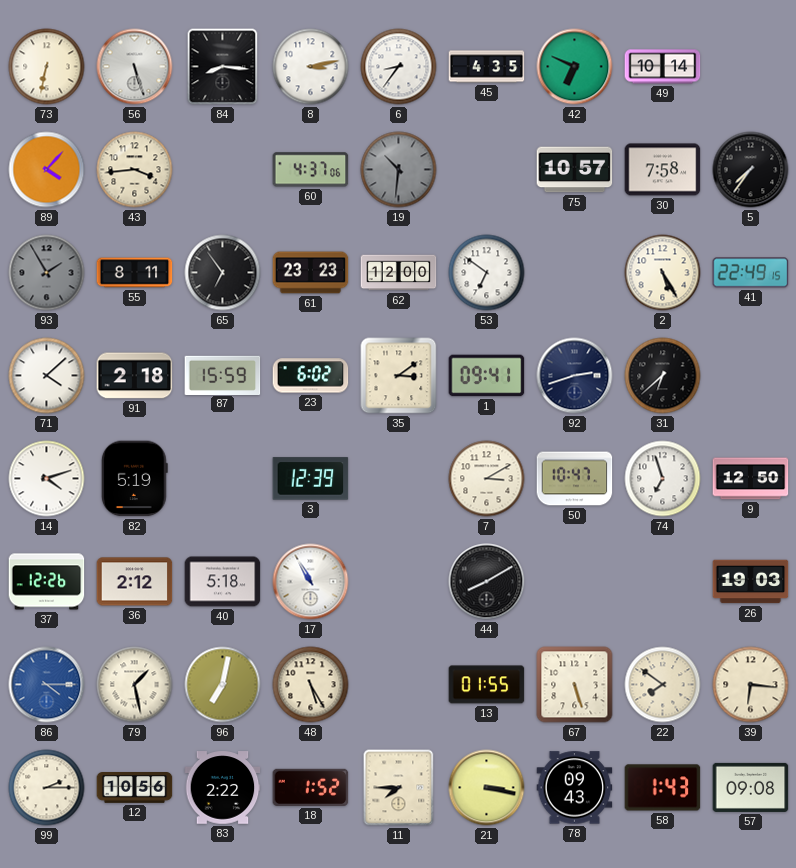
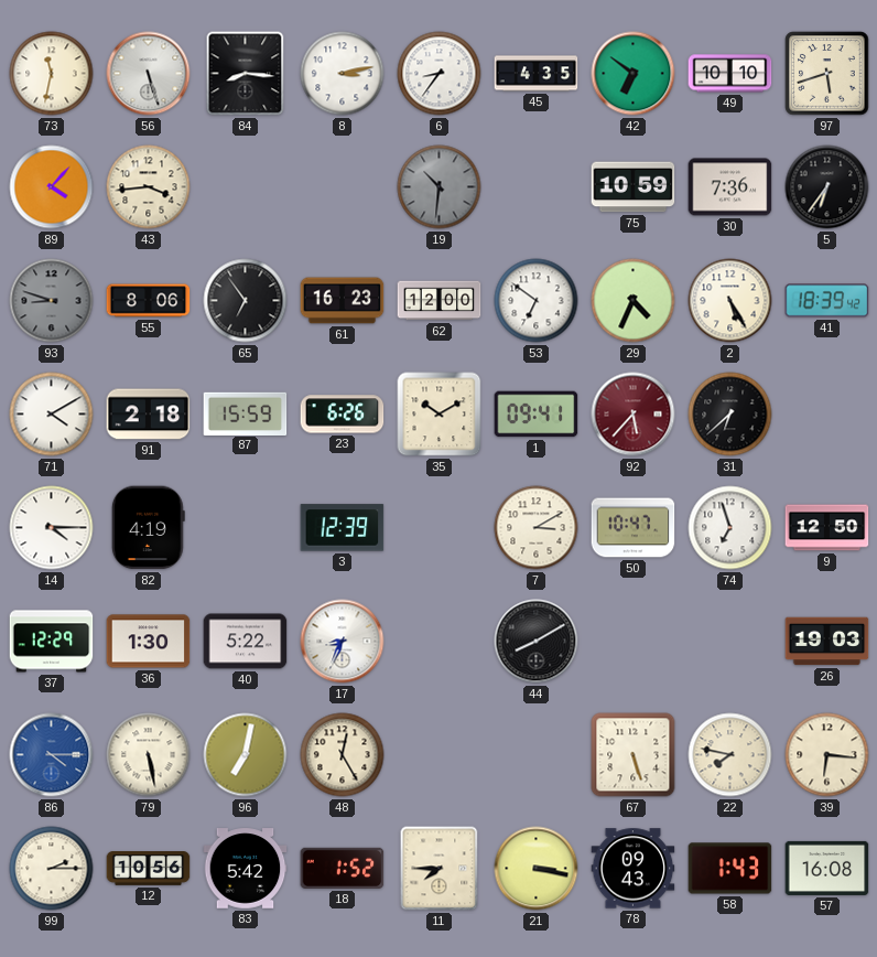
73: 6:32 -> 11:32 (52, 74)
42: 6:49 -> 6:51 (634, 74)
49: 10:14 -> 10:10 (730, 74)
97: none -> 5:42 (827, 74)
60: 4:37 -> none (311, 170)
75: 10:57 -> 10:59 (634, 187)
30: 7:58 -> 7:36 (730, 187)
5: 7:36 -> 6:36 (827, 187)
93: 1:55 -> 8:48 (52, 301)
55: 8:11 -> 8:06 (149, 301)
61: 23:23 -> 16:23 (343, 301)
29: none -> 4:34 (634, 301)
41: 22:49 -> 18:39 (827, 301)
71: 4:08 -> 4:10 (52, 415)
23: 6:02 -> 6:26 (343, 415)
35: 3:09 -> 10:10 (440, 415)
92: 2:42 -> 5:37 (634, 415)
92 dial: navy -> burgundy (634, 415)
14: 4:12 -> 4:15 (52, 528)
82: 5:19 -> 4:19 (148, 528)
37: 12:26 -> 12:29 (52, 642)
36: 2:12 -> 1:30 (149, 642)
40: 5:18 -> 5:22 (246, 642)
17: 10:55 -> 8:34 (343, 642)
79: 1:28 -> 5:28 (149, 755)
48: 5:25 -> 12:25 (343, 755)
13: 01:55 -> none (487, 685)
22: 7:51 -> 7:47 (730, 755)
83: 2:22 -> 5:42 (246, 869)
57: 09:08 -> 16:08 (827, 868)
